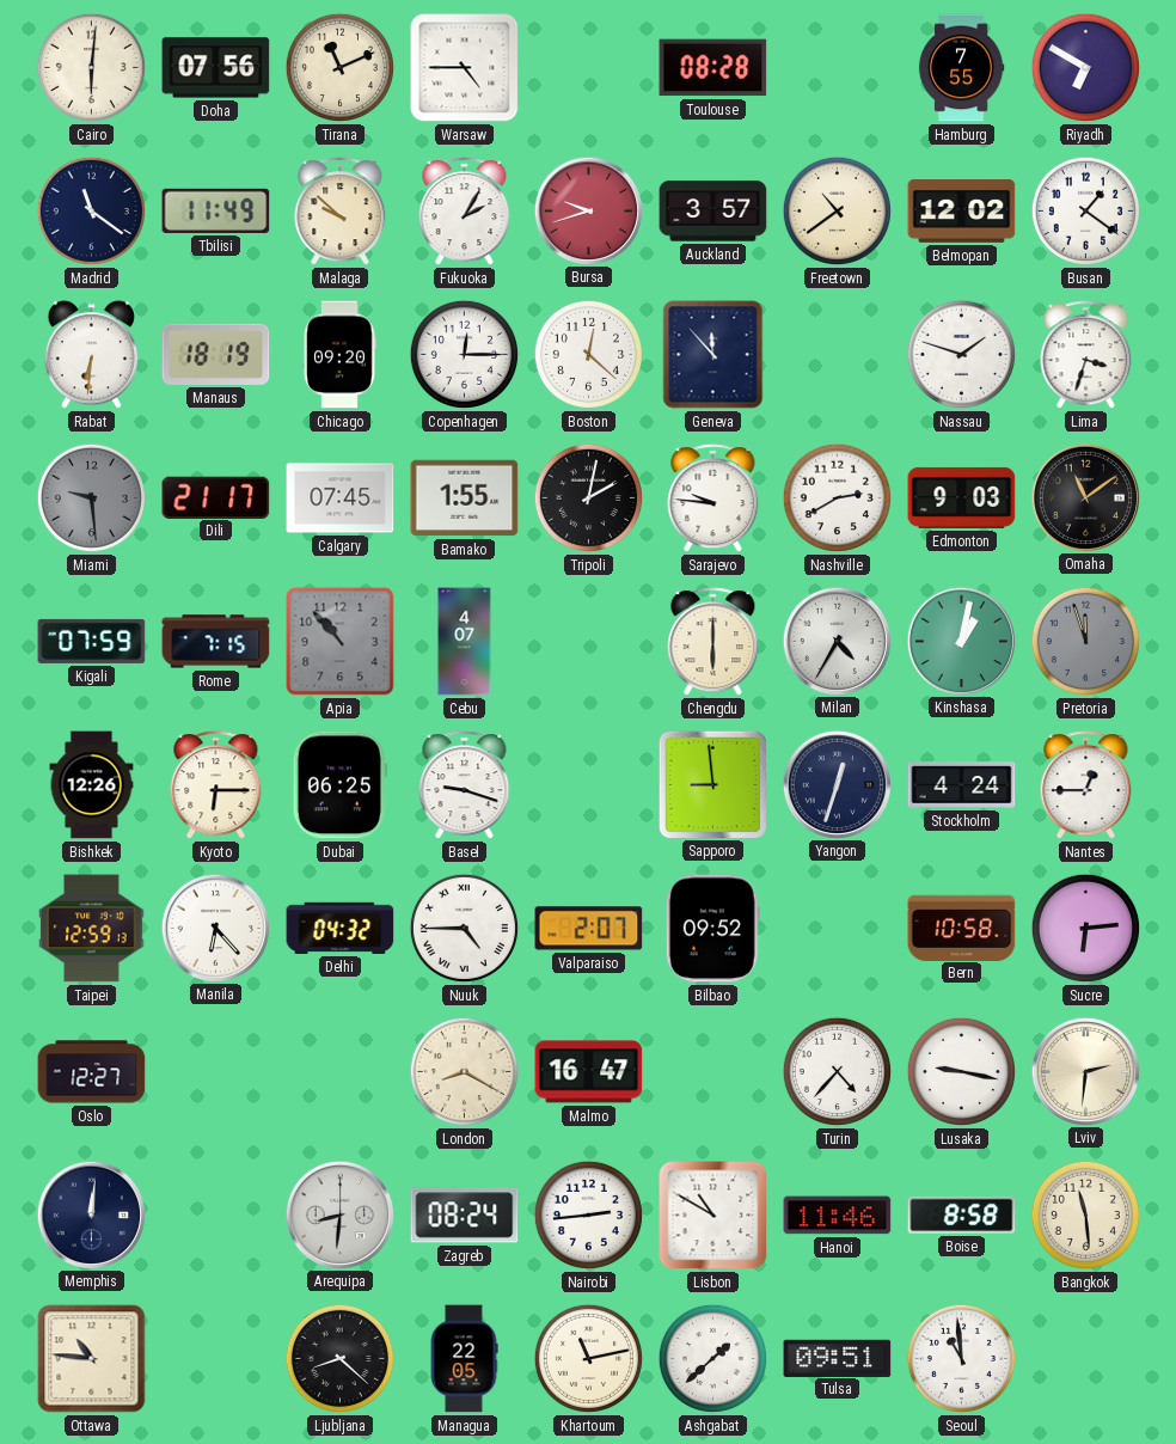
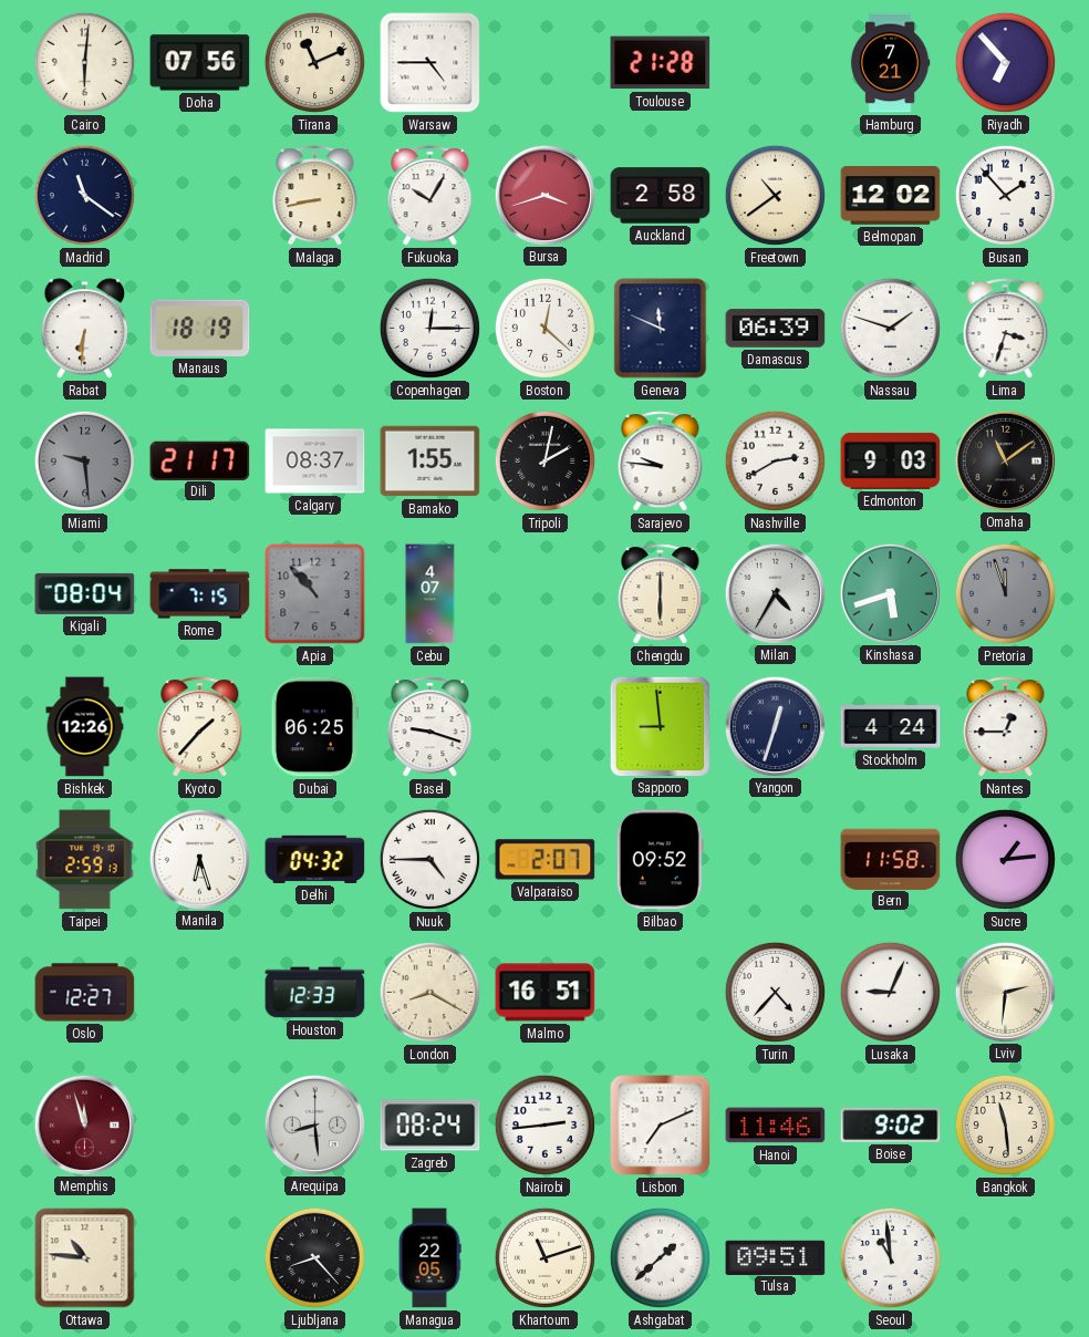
Toulouse: 08:28 -> 21:28 (661, 63)
Hamburg: 7:55 -> 7:21 (890, 63)
Riyadh: 6:50 -> 6:53 (1005, 62)
Tbilisi: 11:49 -> none (216, 210)
Malaga: 9:52 -> 8:43 (315, 196)
Fukuoka: 2:05 -> 10:05 (431, 196)
Bursa: 9:42 -> 3:42 (544, 195)
Auckland: 3:57 -> 2:58 (661, 196)
Busan: 1:21 -> 1:53 (1005, 195)
Chicago: 09:20 -> none (339, 355)
Geneva: 11:53 -> 11:49 (661, 329)
Damascus: none -> 06:39 (776, 329)
Calgary: 07:45 -> 08:37 (315, 462)
Kigali: 07:59 -> 08:04 (85, 593)
Kinshasa: 1:02 -> 5:42 (890, 593)
Kyoto: 6:15 -> 1:37 (200, 727)
Taipei: 12:59 -> 2:59 (85, 860)
Manila: 6:23 -> 6:27 (199, 859)
Bern: 10:58 -> 11:58 (891, 859)
Sucre: 6:14 -> 1:14 (1005, 859)
Houston: none -> 12:33 (315, 993)
Malmo: 16:47 -> 16:51 (546, 993)
Lusaka: 9:17 -> 9:04 (890, 992)
Memphis: 12:01 -> 11:57 (84, 1124)
Memphis dial: navy -> burgundy (84, 1124)
Arequipa: 8:31 -> 8:29 (314, 1124)
Lisbon: 10:50 -> 7:11 (661, 1126)
Boise: 8:58 -> 9:02 (891, 1124)
Ljubljana: 8:22 -> 8:23 (314, 1257)
Khartoum: 11:13 -> 11:12 (544, 1257)
